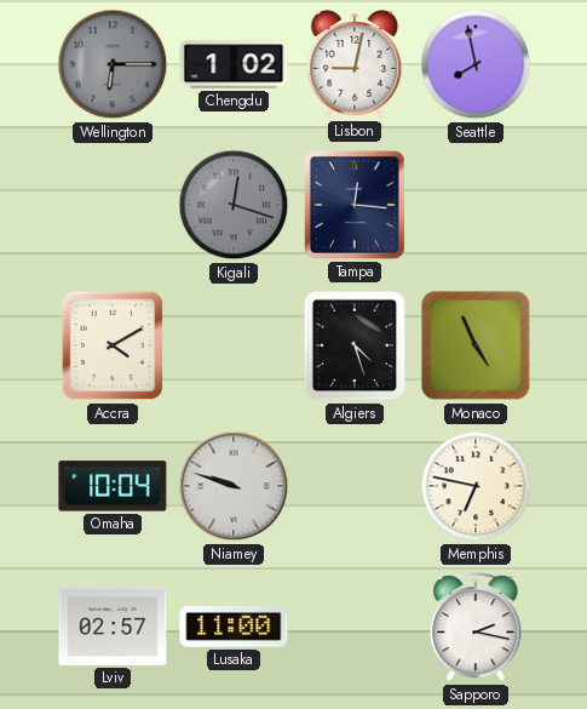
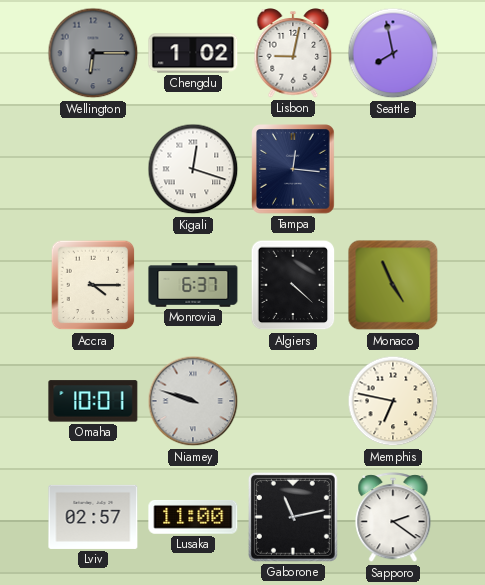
Kigali dial: grey -> white (193, 169)
Accra: 4:10 -> 4:15 (93, 285)
Monrovia: none -> 6:37 (193, 285)
Algiers: 4:27 -> 4:22 (293, 285)
Omaha: 10:04 -> 10:01 (93, 401)
Gaborone: none -> 11:13 (293, 517)
Sapporo: 2:17 -> 2:21 (393, 518)
